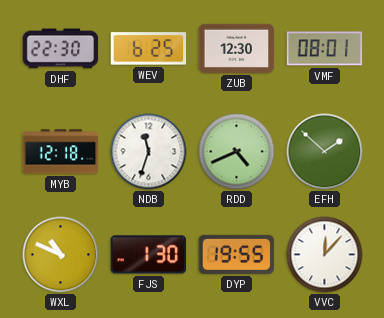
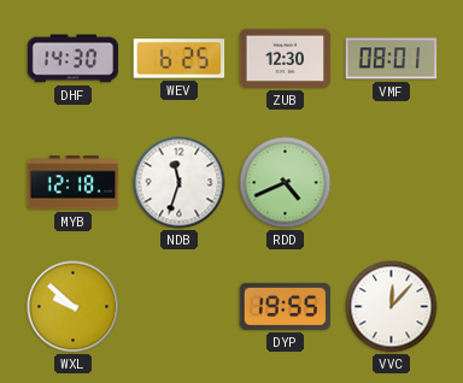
DHF: 22:30 -> 14:30 (74, 59)
EFH: 1:52 -> none (325, 152)
WXL: 10:49 -> 9:52 (74, 307)
FJS: 1:30 -> none (149, 255)
